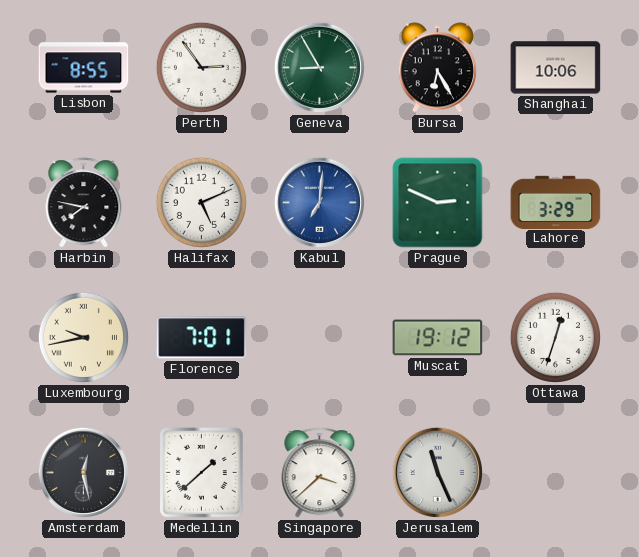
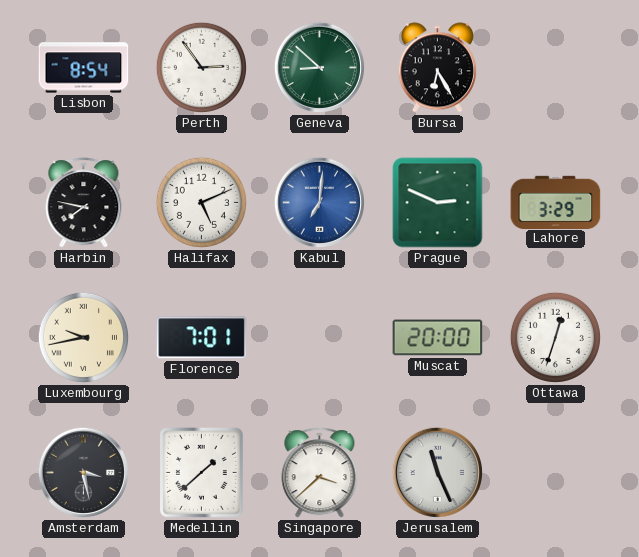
Lisbon: 8:55 -> 8:54 (84, 68)
Geneva: 8:55 -> 8:52 (319, 67)
Shanghai: 10:06 -> none (556, 68)
Muscat: 19:12 -> 20:00 (438, 338)
Amsterdam: 12:28 -> 3:28 (83, 472)
